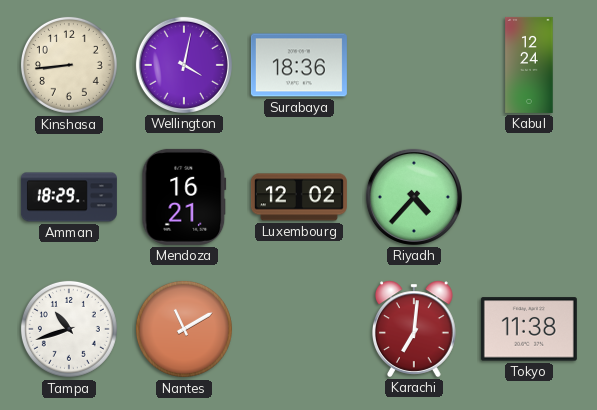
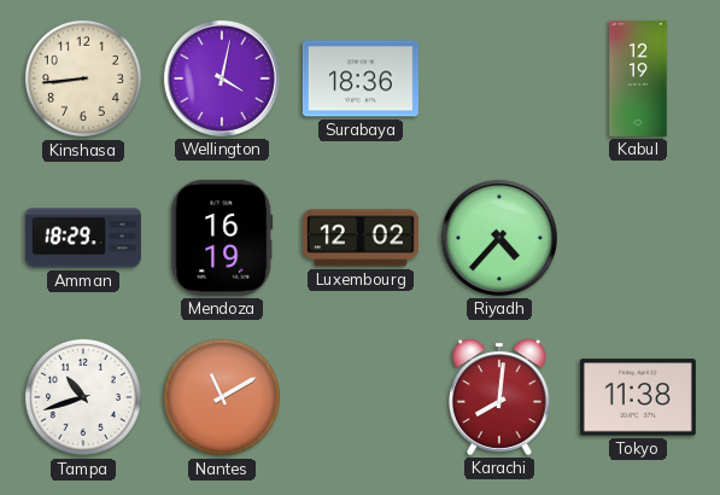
Kabul: 12:24 -> 12:19 (638, 78)
Mendoza: 16:21 -> 16:19 (222, 238)
Karachi: 7:01 -> 8:01 (501, 397)
